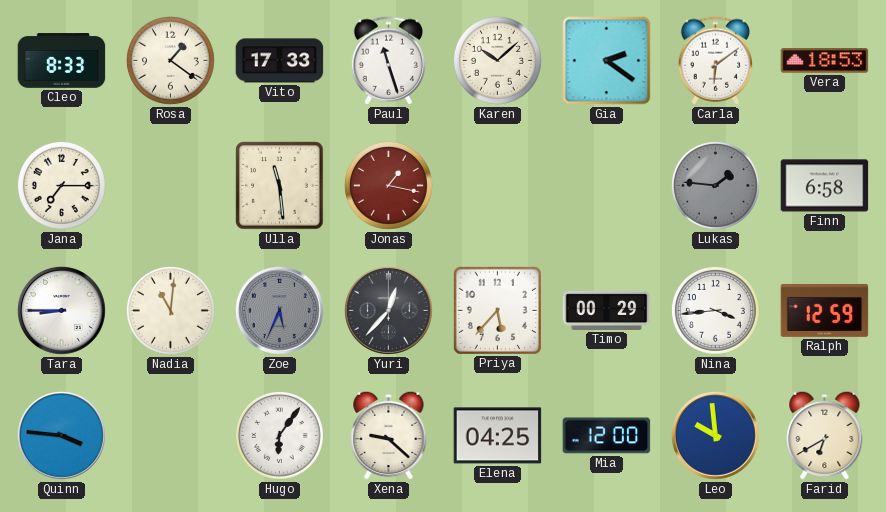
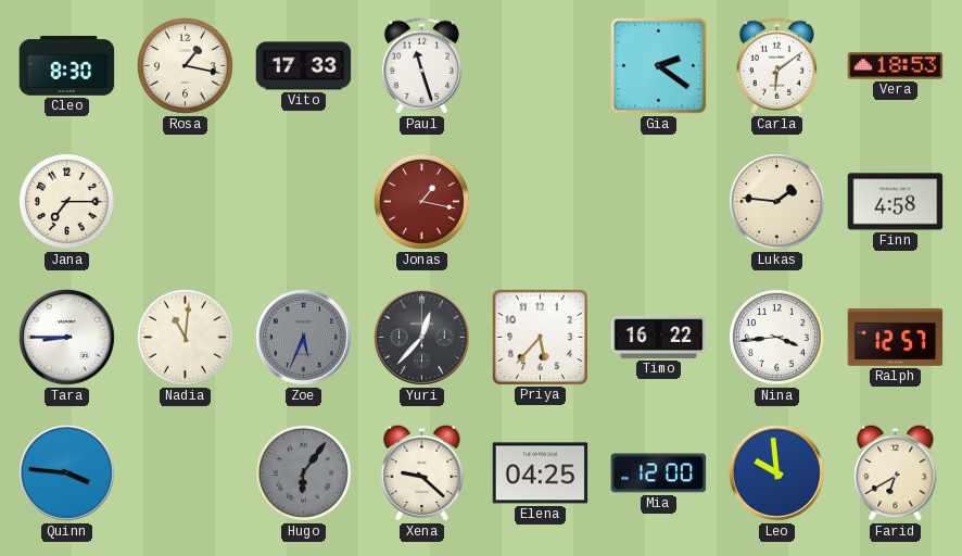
Cleo: 8:33 -> 8:30 (67, 66)
Rosa: 1:21 -> 1:17 (185, 65)
Karen: 10:08 -> none (497, 60)
Ulla: 11:29 -> none (280, 186)
Lukas dial: grey -> cream (776, 201)
Finn: 6:58 -> 4:58 (896, 202)
Timo: 00:29 -> 16:22 (659, 337)
Ralph: 12:59 -> 12:57 (896, 337)
Hugo dial: white -> grey (303, 472)
